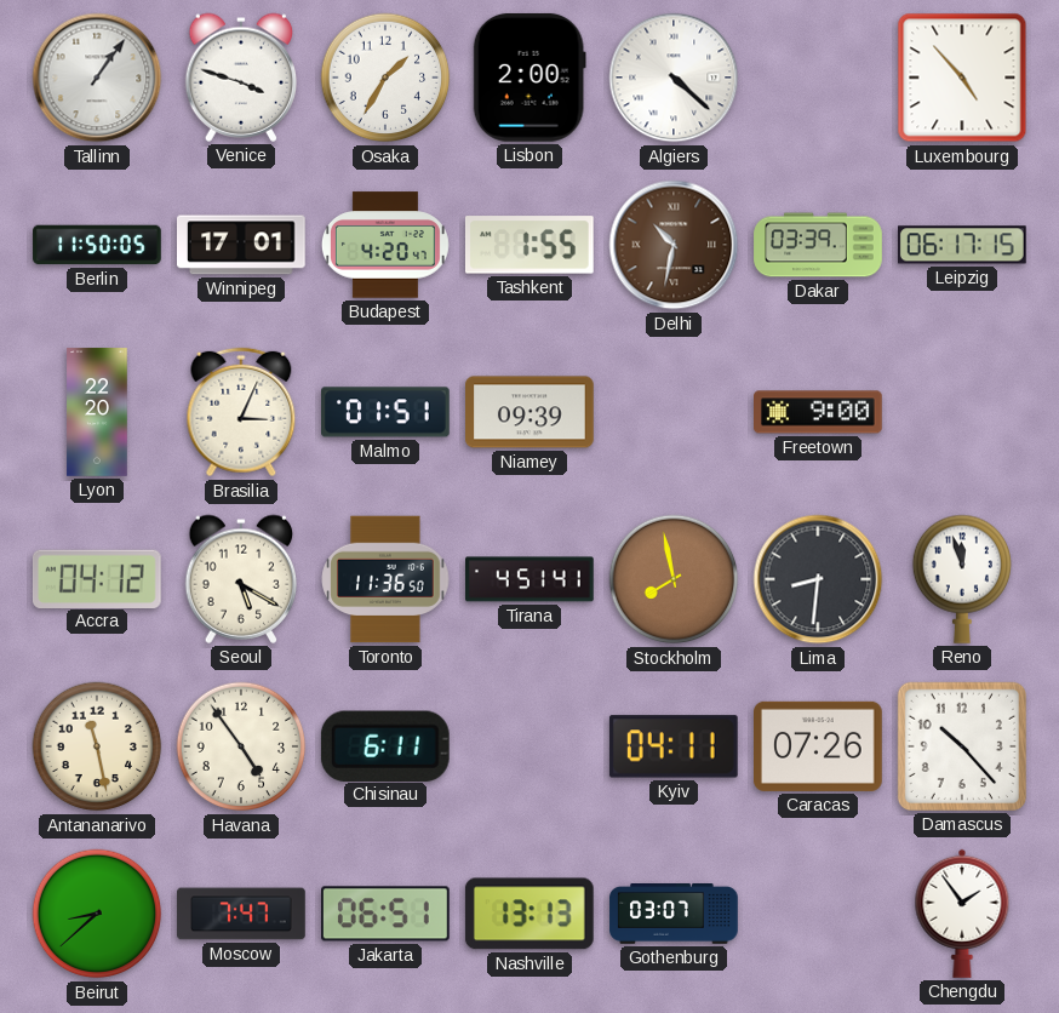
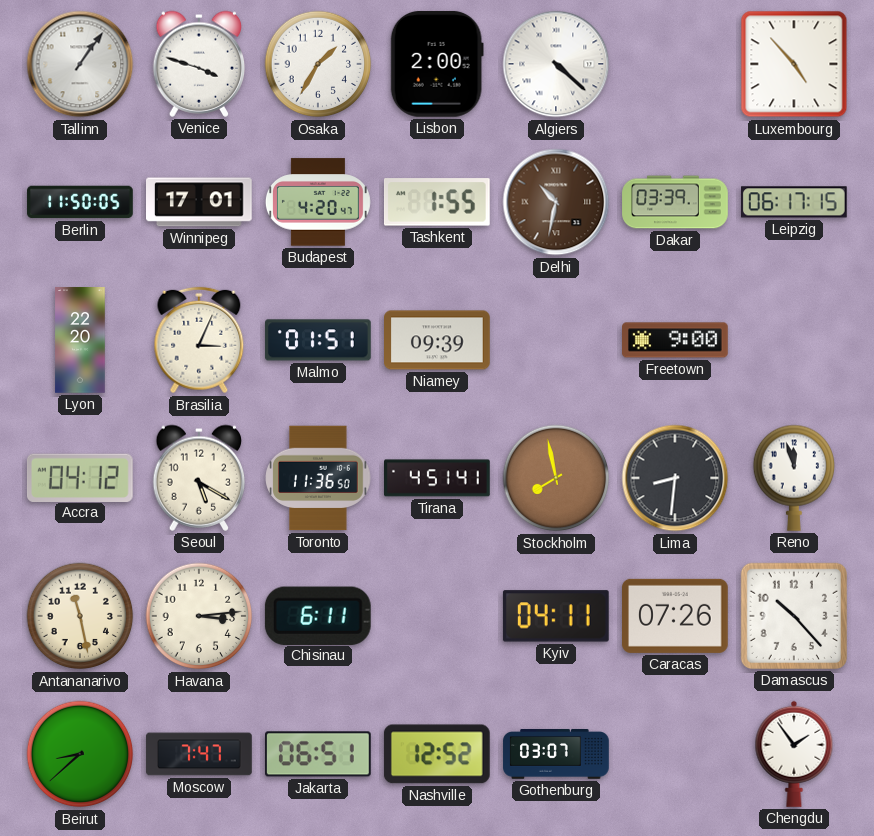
Havana: 4:54 -> 3:14 (199, 616)
Nashville: 13:13 -> 12:52 (437, 754)
